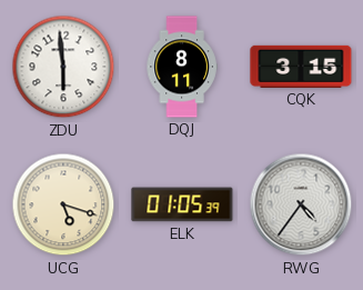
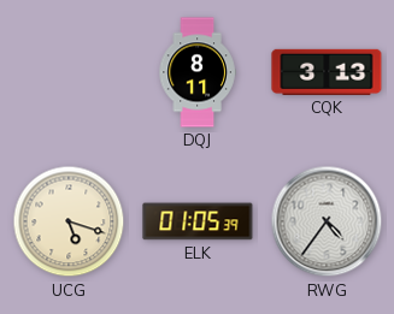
ZDU: 5:59 -> none (63, 67)
CQK: 3:15 -> 3:13 (327, 72)
